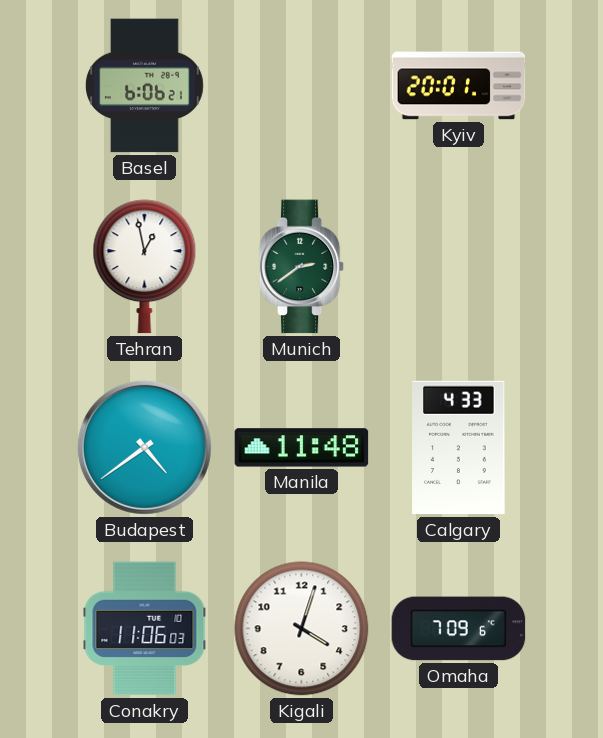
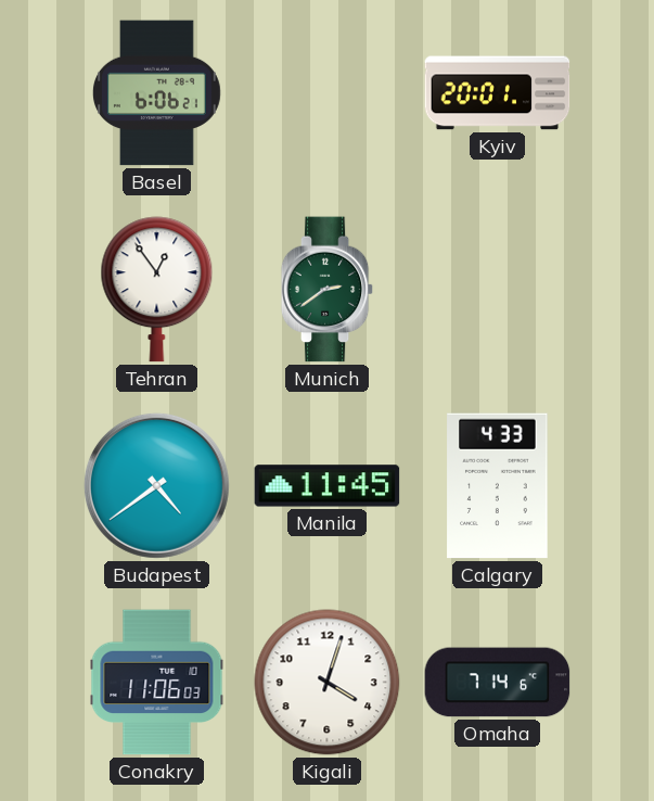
Tehran: 12:58 -> 12:54 (157, 290)
Manila: 11:48 -> 11:45 (328, 486)
Omaha: 7:09 -> 7:14 (498, 683)
